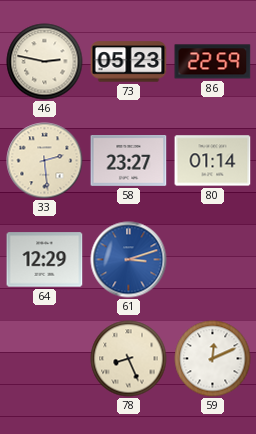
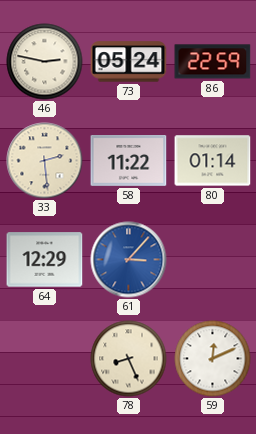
73: 05:23 -> 05:24 (129, 62)
58: 23:27 -> 11:22 (129, 161)
61: 3:12 -> 3:07 (129, 260)
